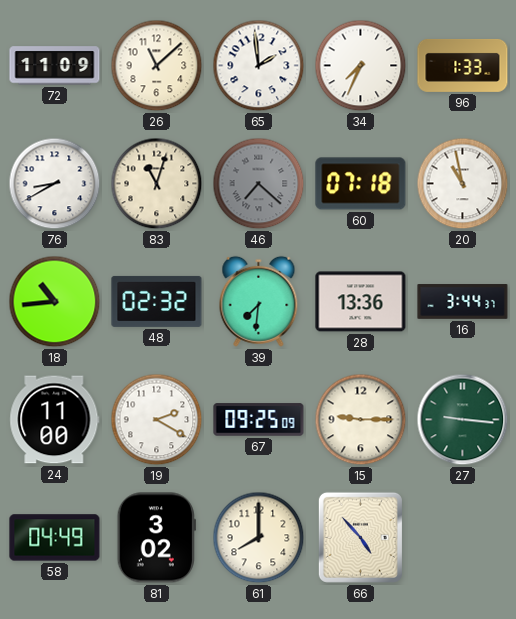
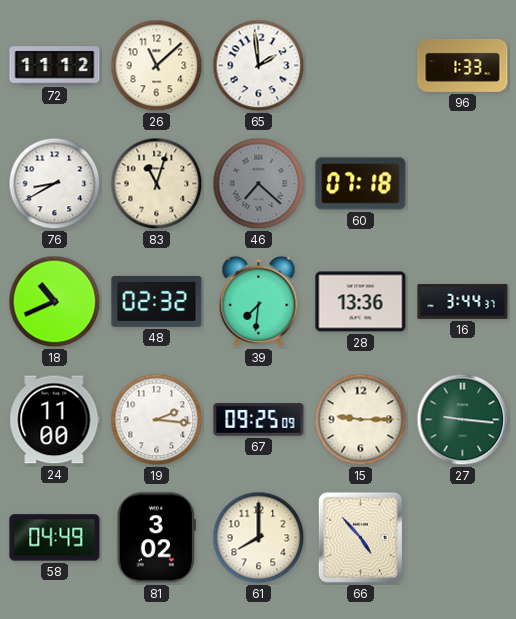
72: 11:09 -> 11:12 (55, 66)
34: 7:34 -> none (361, 66)
20: 10:58 -> none (463, 184)
18: 10:44 -> 10:41 (55, 302)
19: 2:20 -> 2:16 (157, 420)
